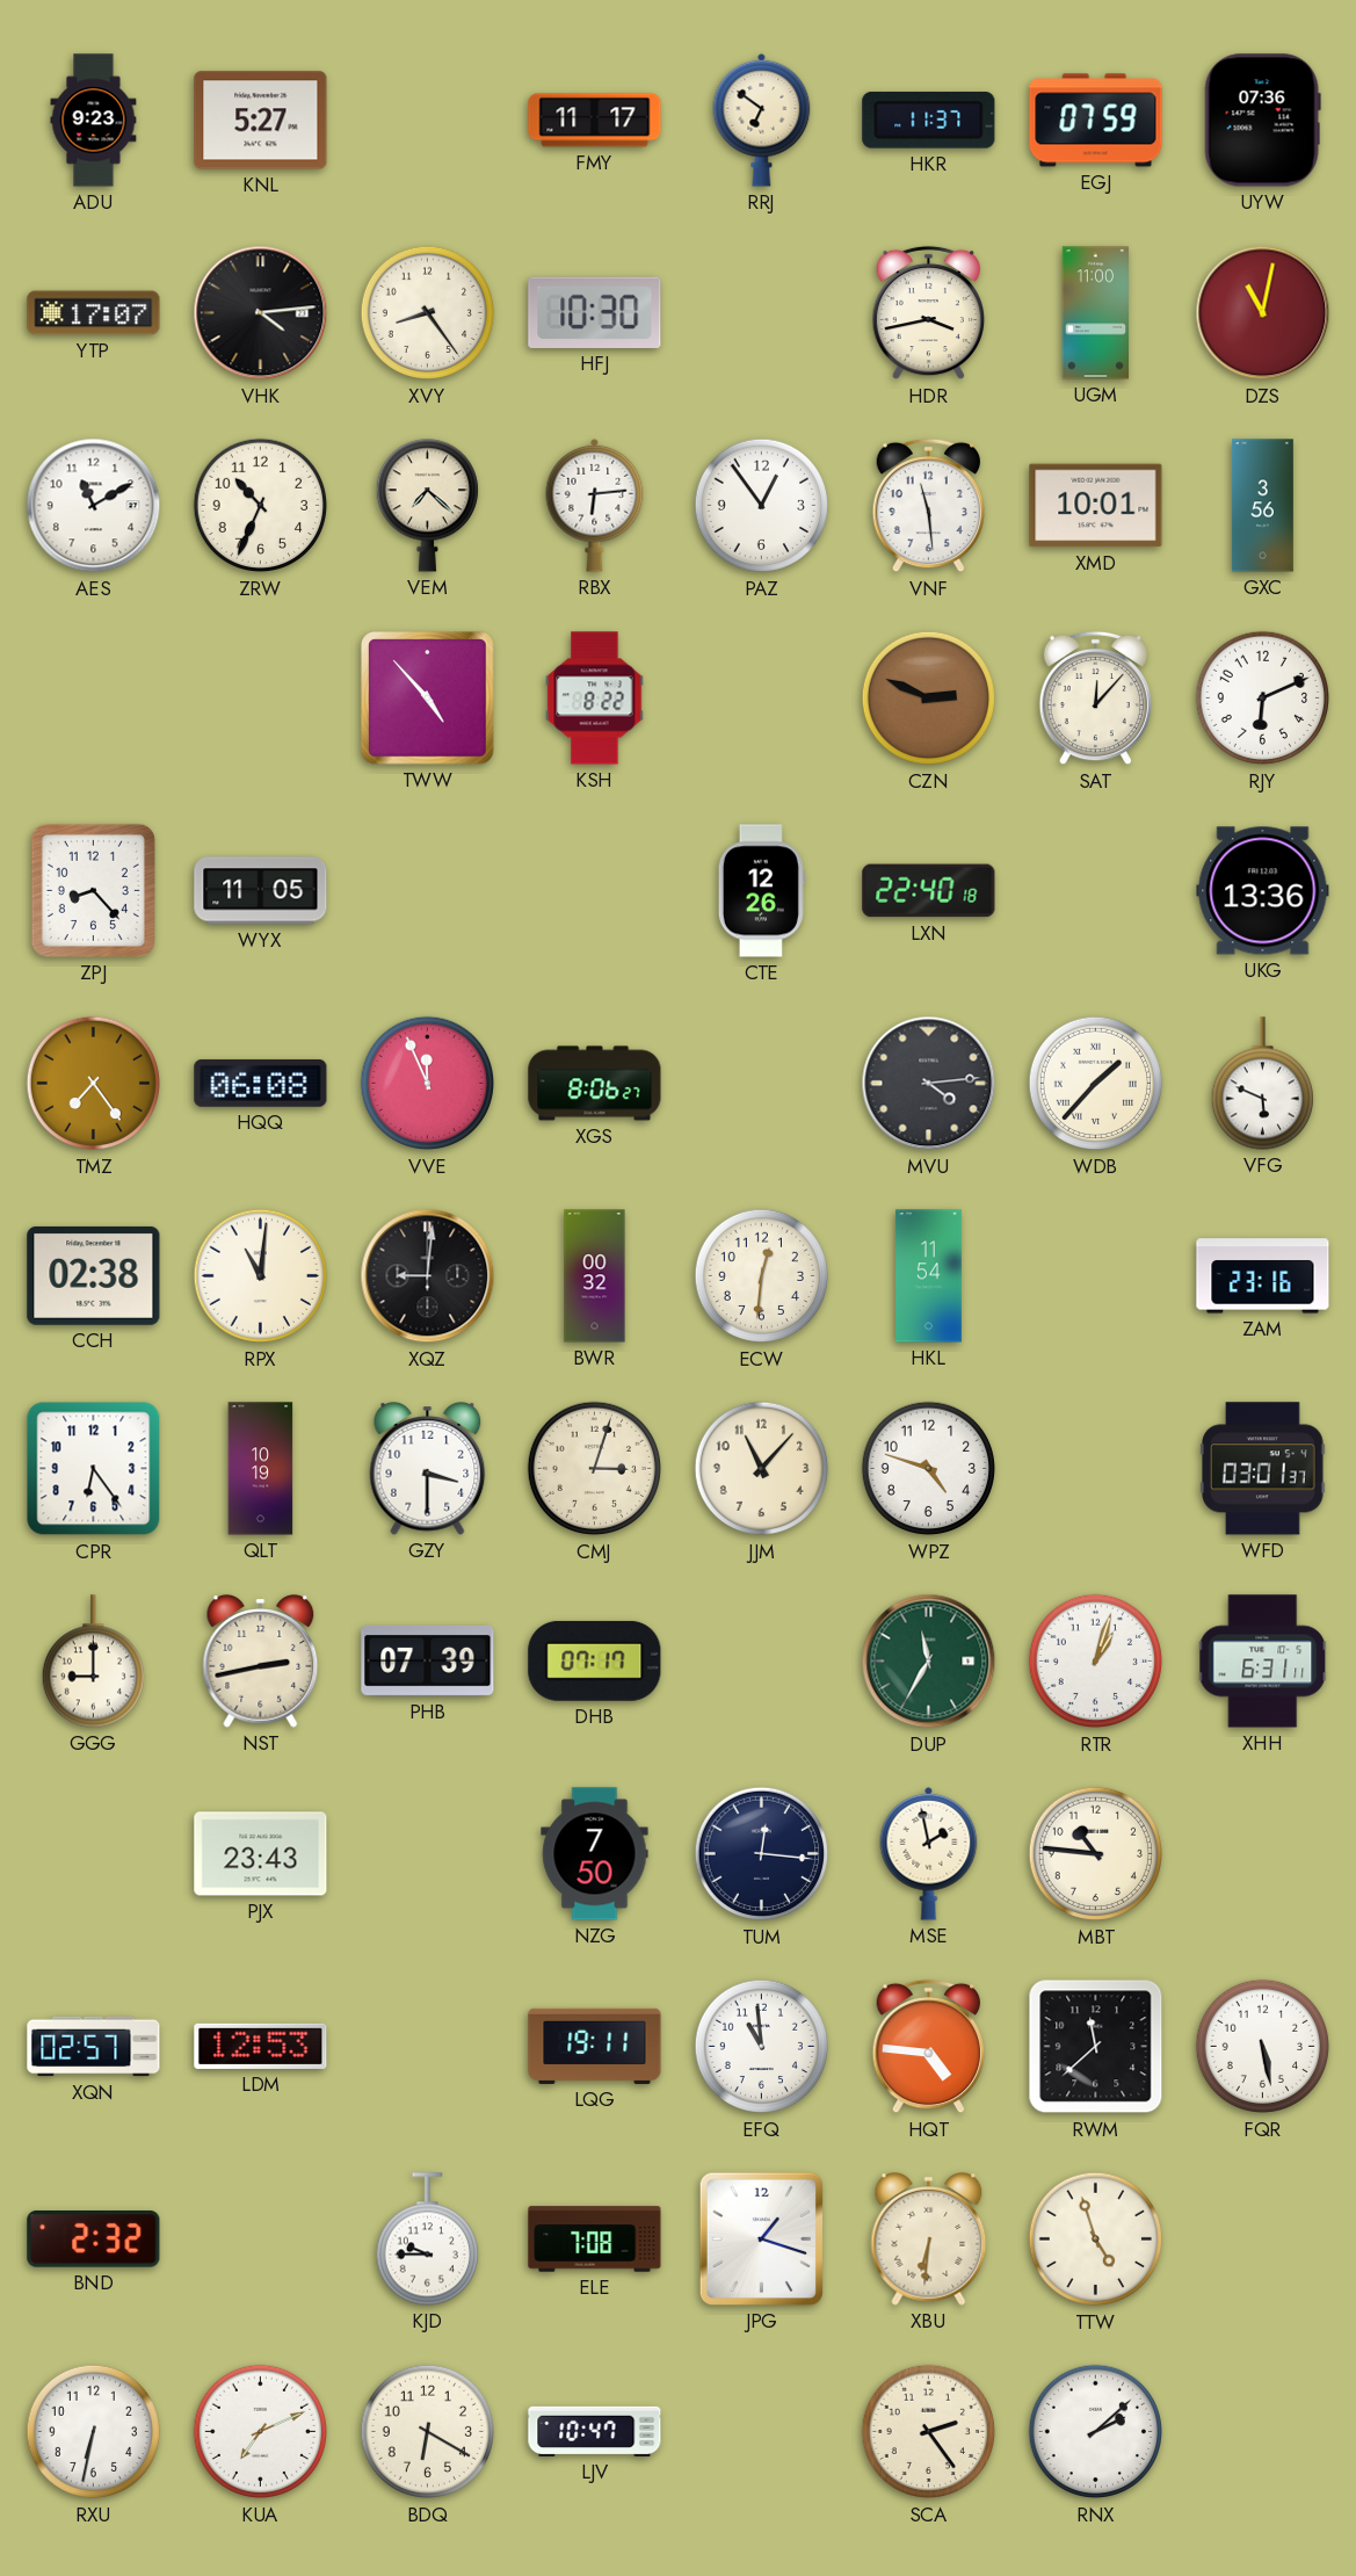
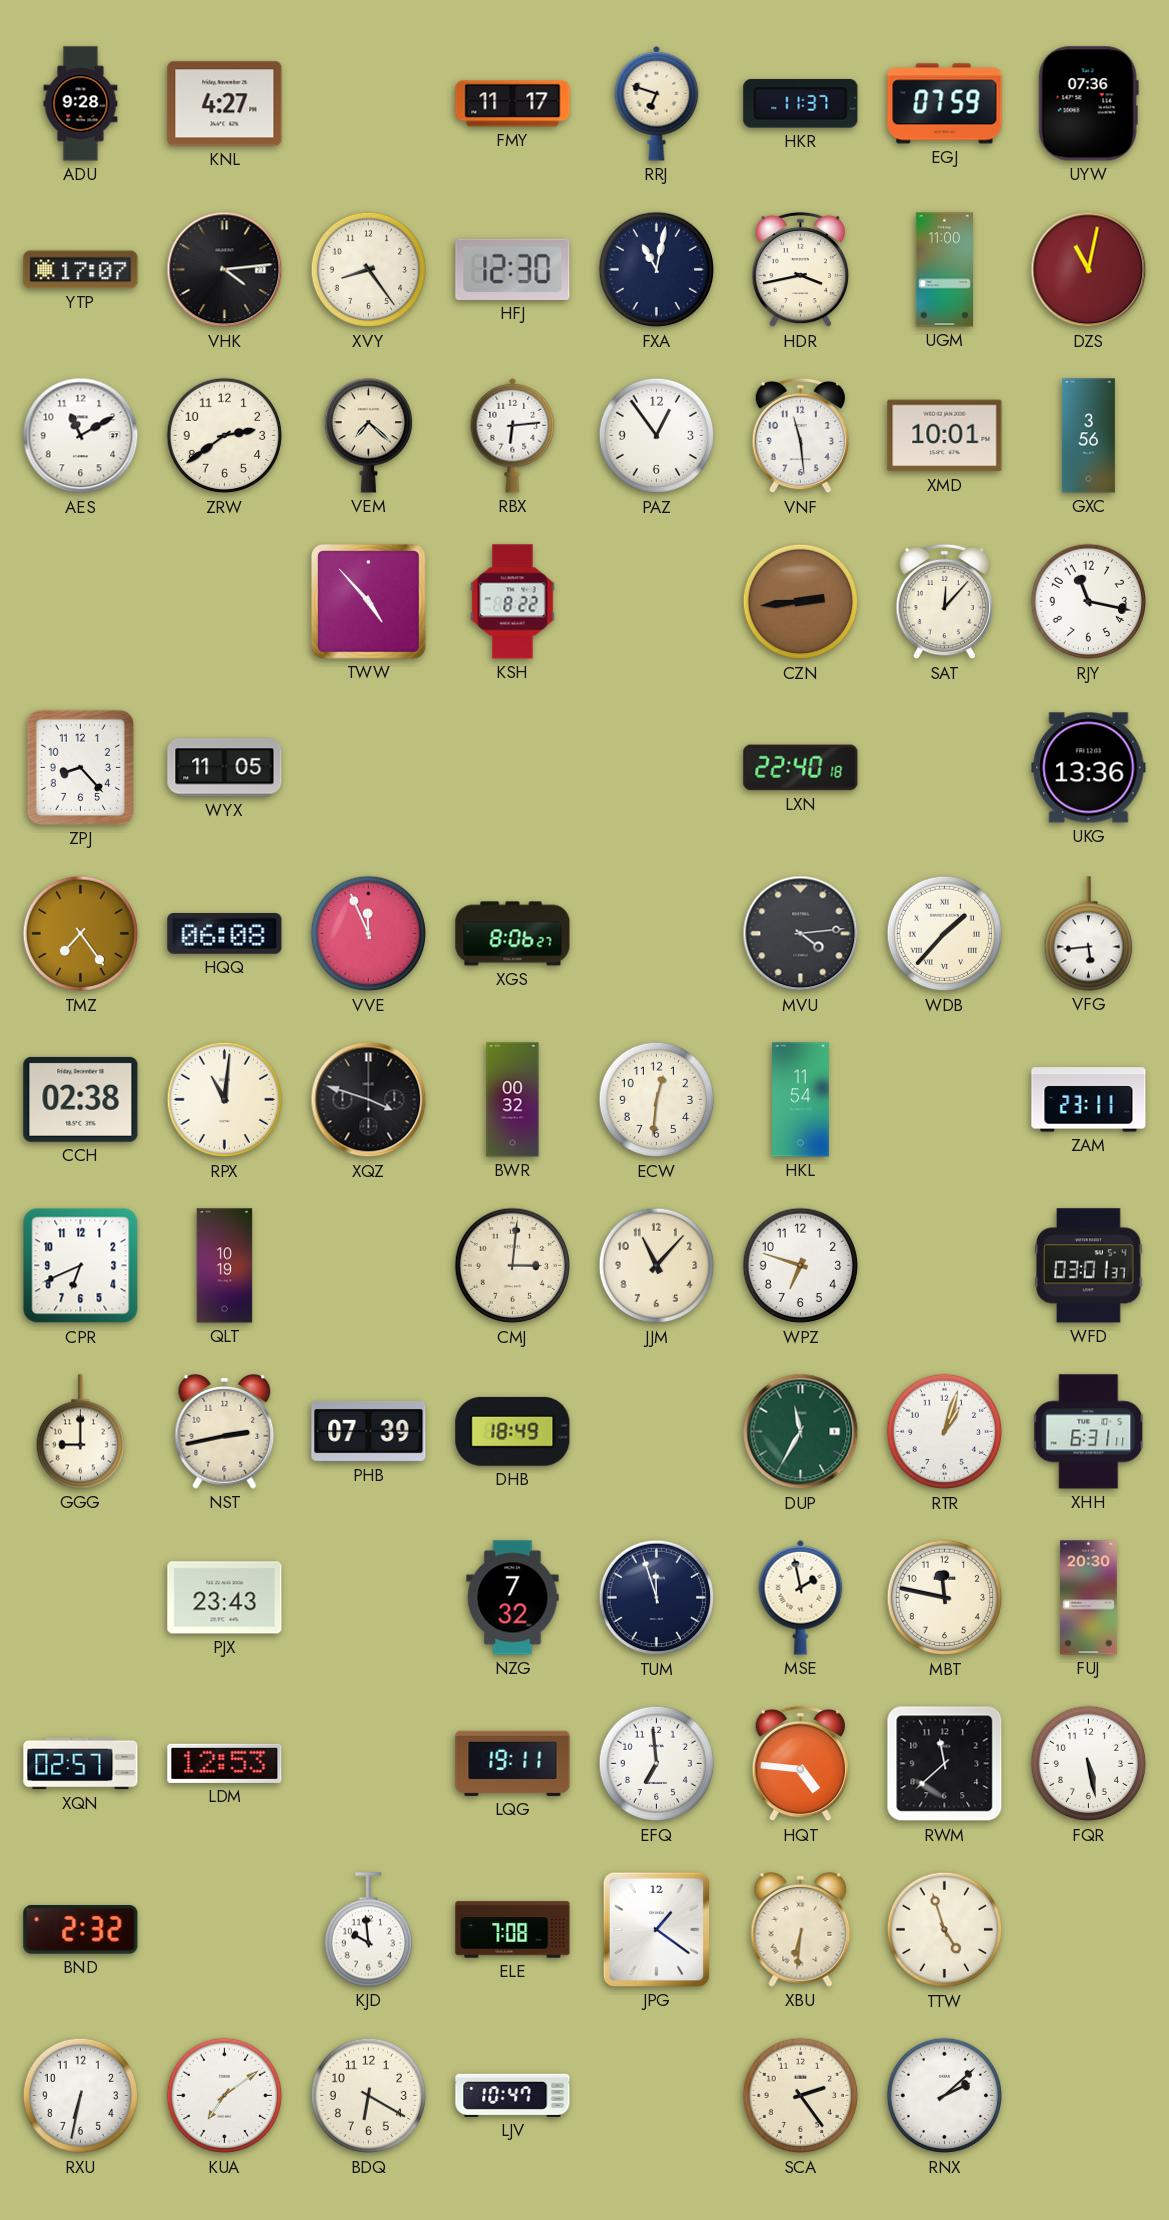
ADU: 9:23 -> 9:28 (81, 104)
KNL: 5:27 -> 4:27 (225, 104)
RRJ: 6:51 -> 6:48 (657, 103)
HFJ: 10:30 -> 12:30 (513, 269)
FXA: none -> 11:02 (657, 270)
ZRW: 10:34 -> 2:39 (225, 436)
CZN: 2:49 -> 2:44 (801, 602)
RJY: 6:11 -> 11:17 (1089, 602)
CTE: 12:26 -> none (761, 891)
VFG: 5:49 -> 5:44 (1088, 934)
XQZ: 9:01 -> 3:48 (369, 1100)
ZAM: 23:16 -> 23:11 (1089, 1100)
CPR: 6:24 -> 6:41 (81, 1266)
GZY: 3:30 -> none (428, 1469)
CMJ: 3:03 -> 3:01 (513, 1266)
WPZ: 4:48 -> 6:48 (801, 1266)
DHB: 07:17 -> 18:49 (513, 1431)
NZG: 7:50 -> 7:32 (513, 1598)
TUM: 12:16 -> 11:57 (657, 1598)
MBT: 10:46 -> 11:47 (945, 1598)
FUJ: none -> 20:30 (1089, 1598)
EFQ: 10:59 -> 6:59 (657, 1764)
KJD: 9:45 -> 9:59 (368, 1930)
JPG: 1:18 -> 1:21 (656, 1929)
KUA: 7:11 -> 7:09 (225, 2096)
